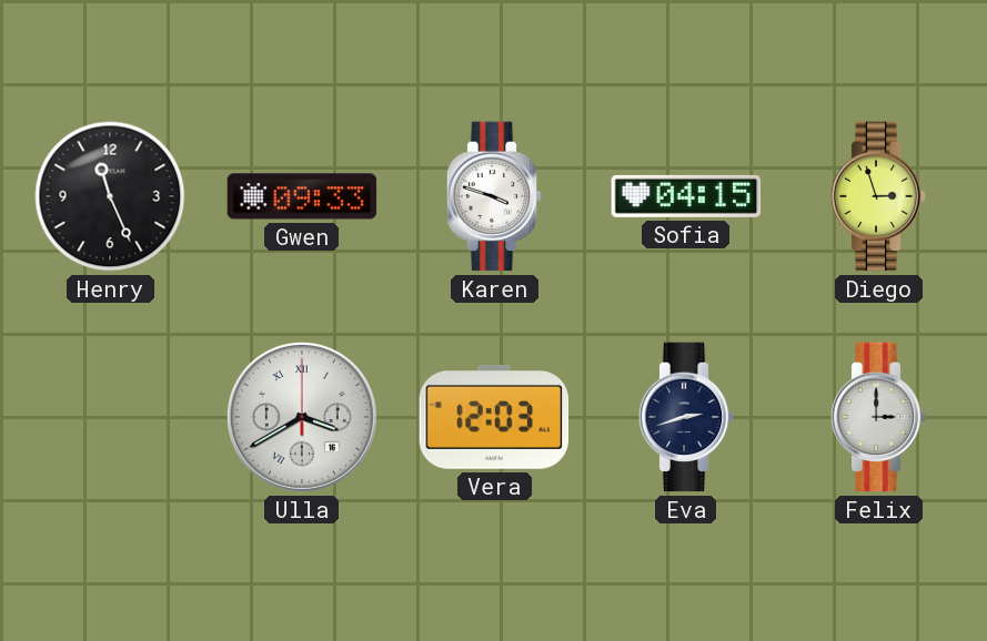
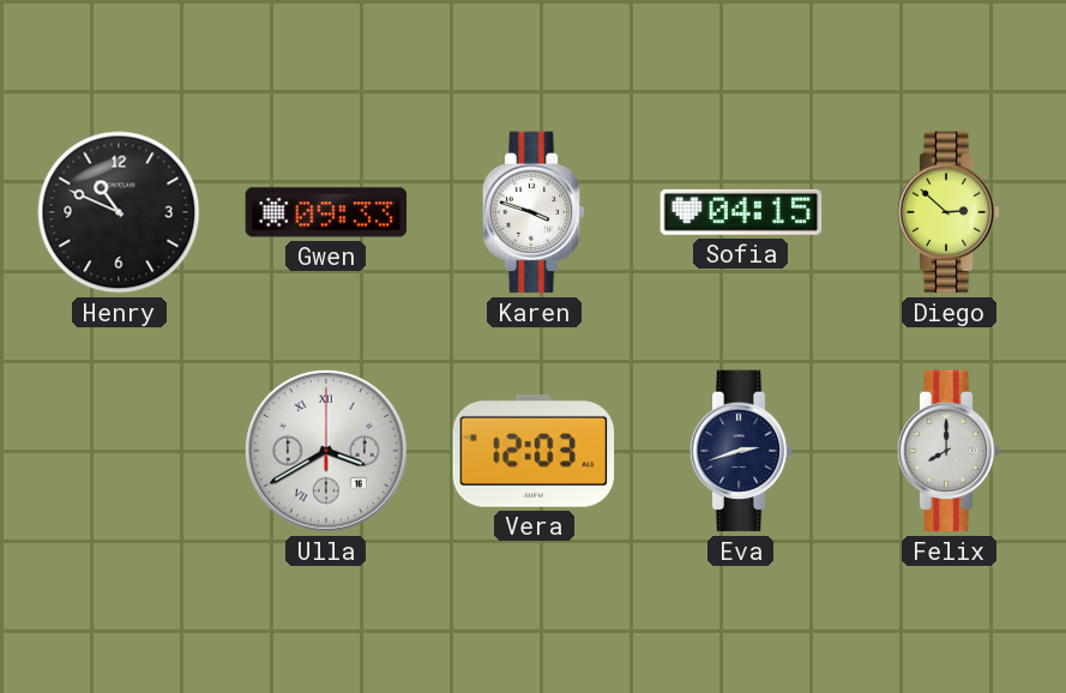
Henry: 11:26 -> 10:49 (119, 212)
Diego: 2:57 -> 2:52 (948, 212)
Felix: 3:00 -> 8:00 (948, 451)
